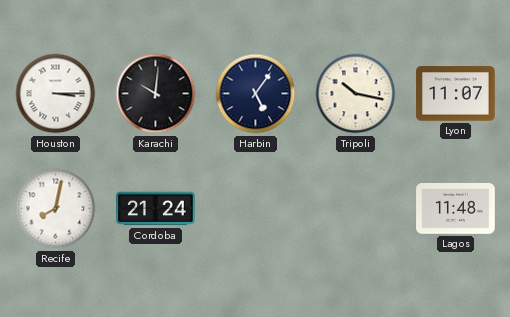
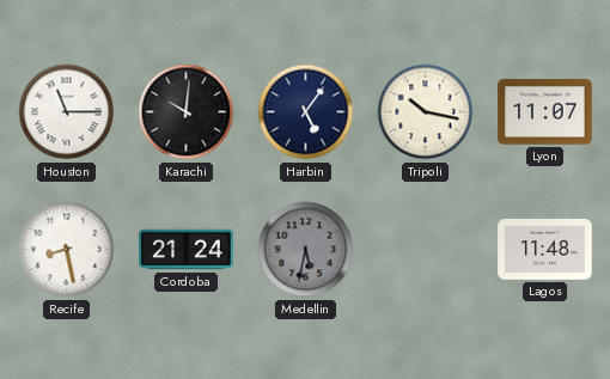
Houston: 3:15 -> 11:15 (67, 112)
Recife: 8:02 -> 8:28 (67, 250)
Medellin: none -> 5:32 (306, 250)
